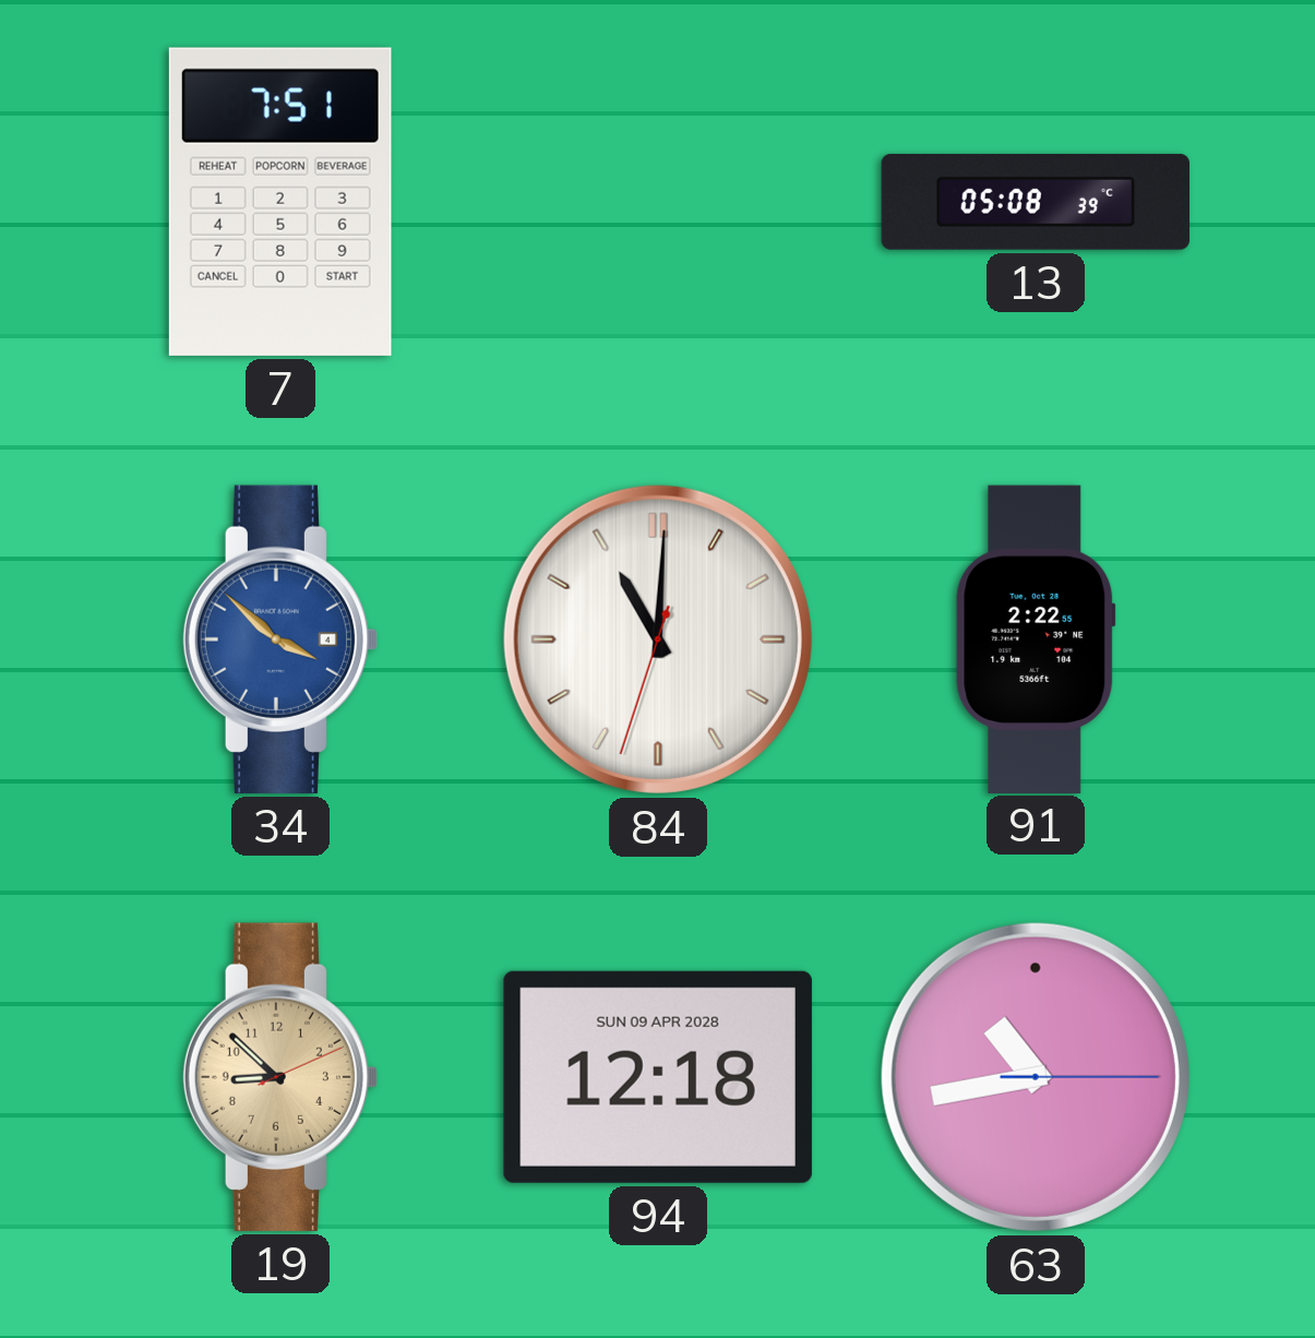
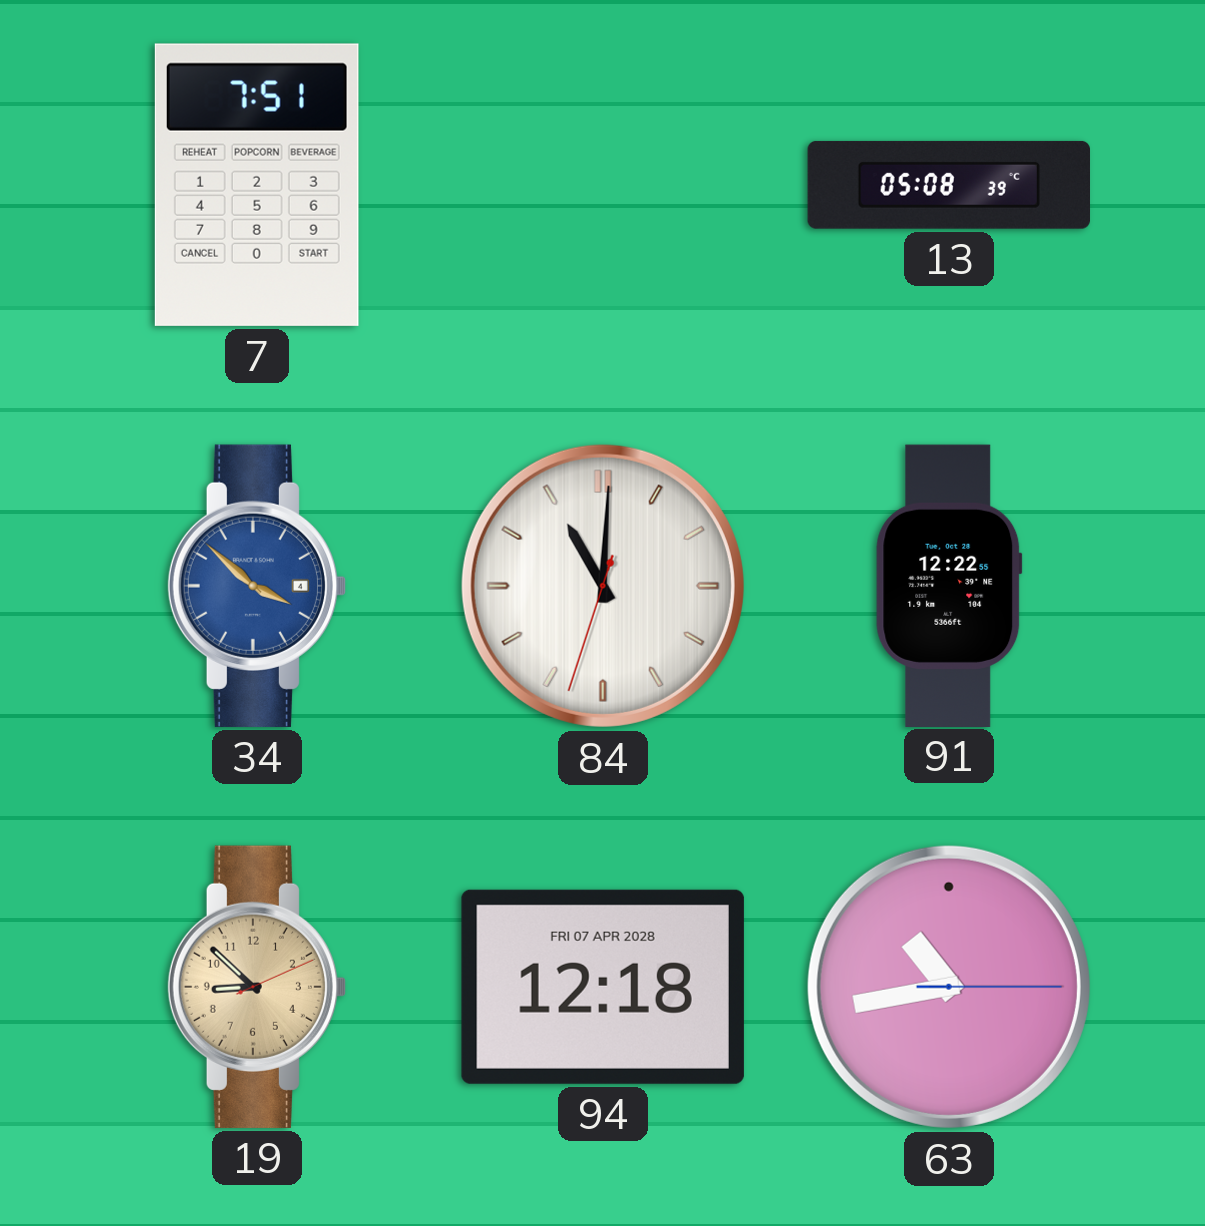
91: 2:22 -> 12:22 (949, 585)
94 date: SUN 09 APR 2028 -> FRI 07 APR 2028 (603, 987)
